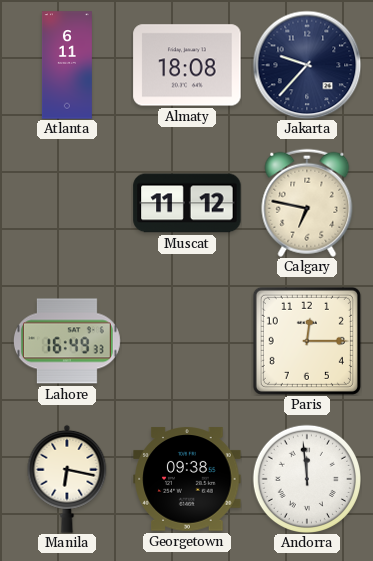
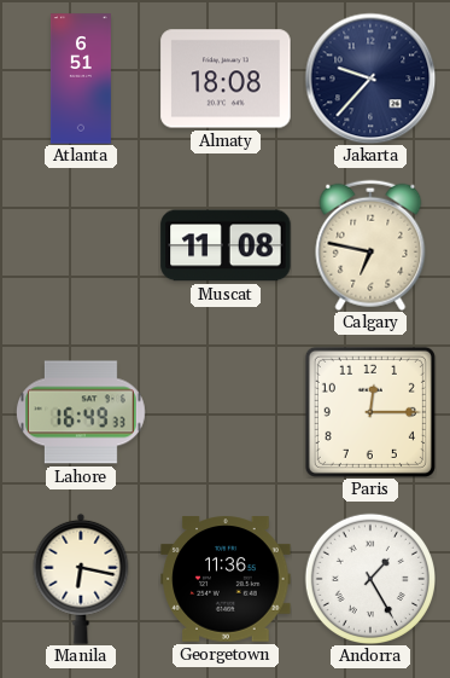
Atlanta: 6:11 -> 6:51 (81, 79)
Muscat: 11:12 -> 11:08 (226, 245)
Georgetown: 09:38 -> 11:36 (226, 579)
Andorra: 11:59 -> 1:25 (369, 578)
